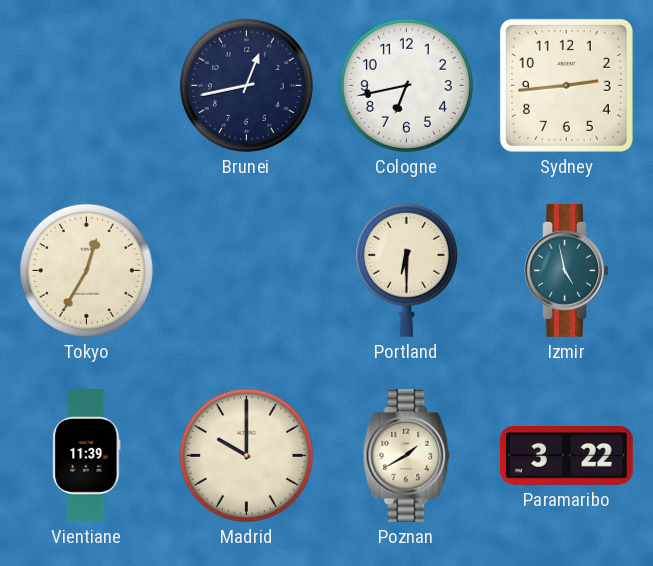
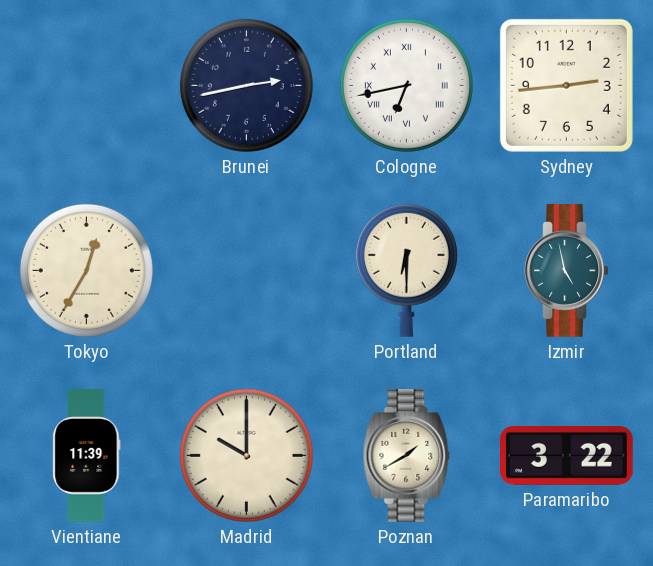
Brunei: 12:43 -> 2:43 (246, 85)
Cologne numerals: Arabic -> Roman (406, 85)
